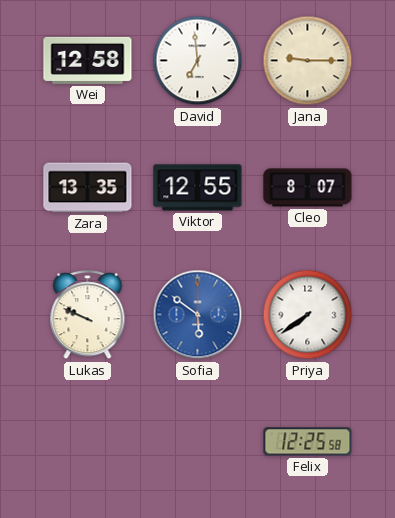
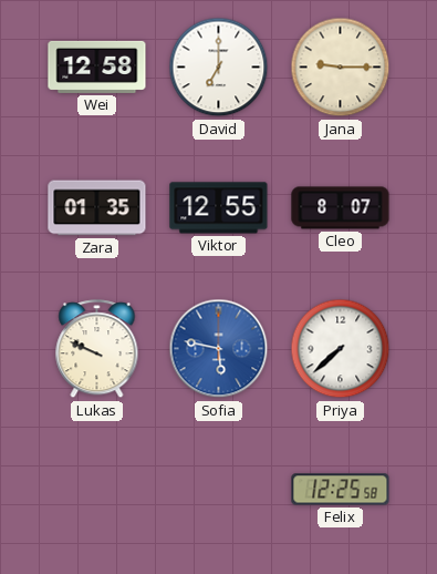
David: 6:59 -> 7:00 (219, 68)
Zara: 13:35 -> 01:35 (97, 208)
Sofia: 5:51 -> 5:47 (219, 349)
Priya: 7:39 -> 7:38 (341, 349)
